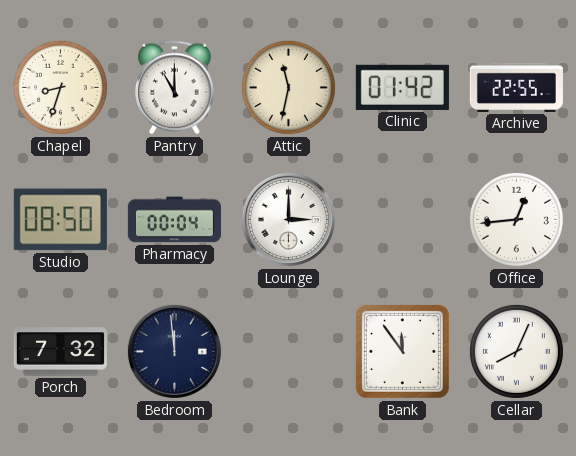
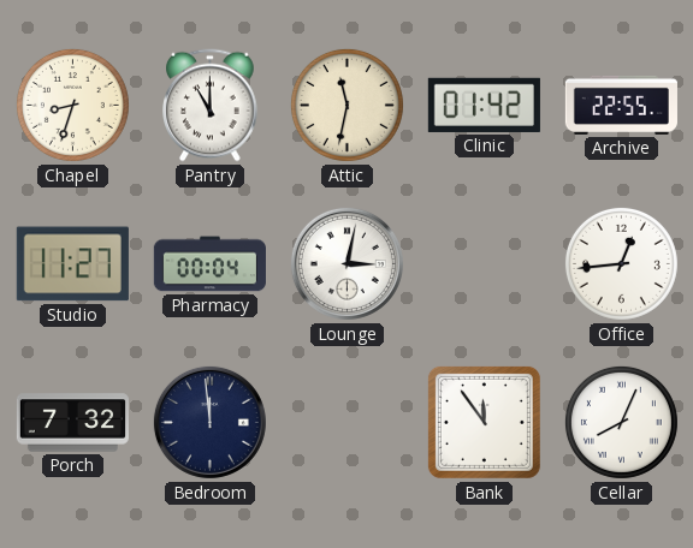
Studio: 08:50 -> 11:27 (72, 264)
Lounge: 3:00 -> 3:02 (346, 263)
